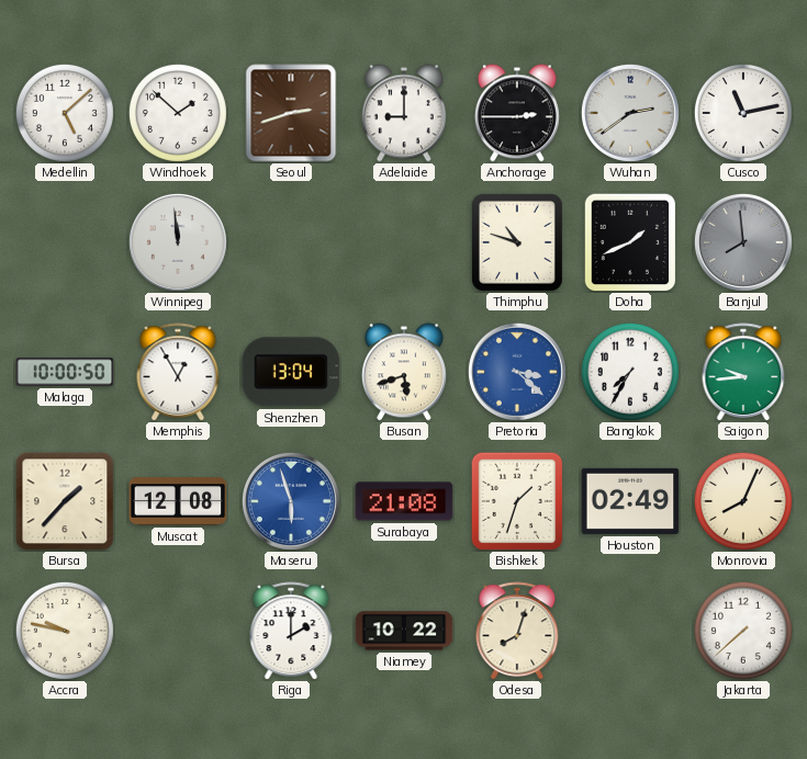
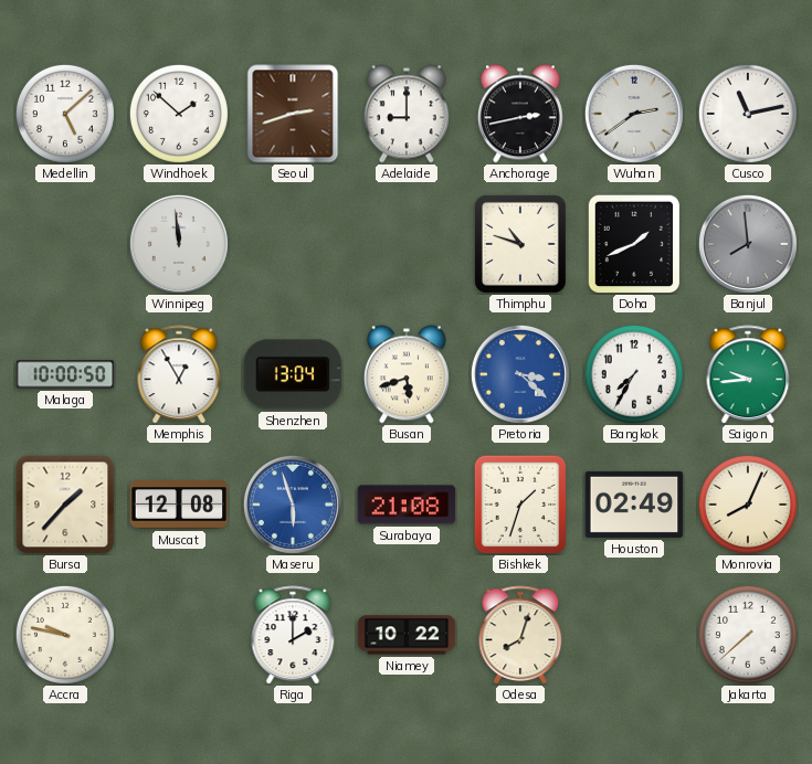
Anchorage: 2:45 -> 2:43 (520, 114)
